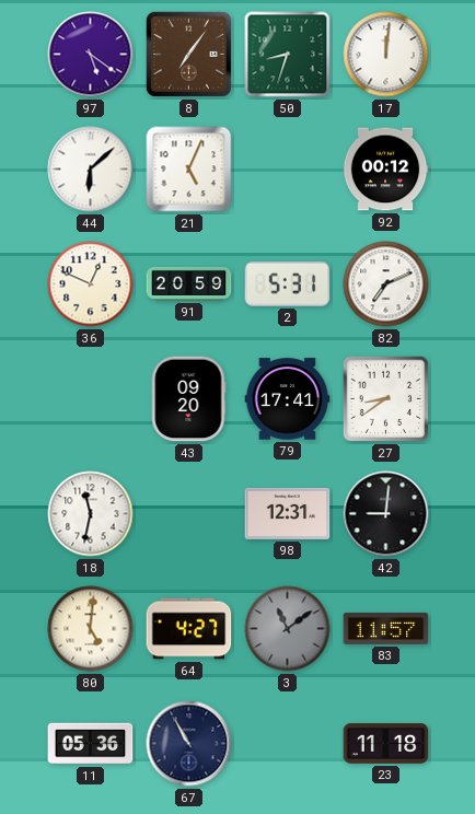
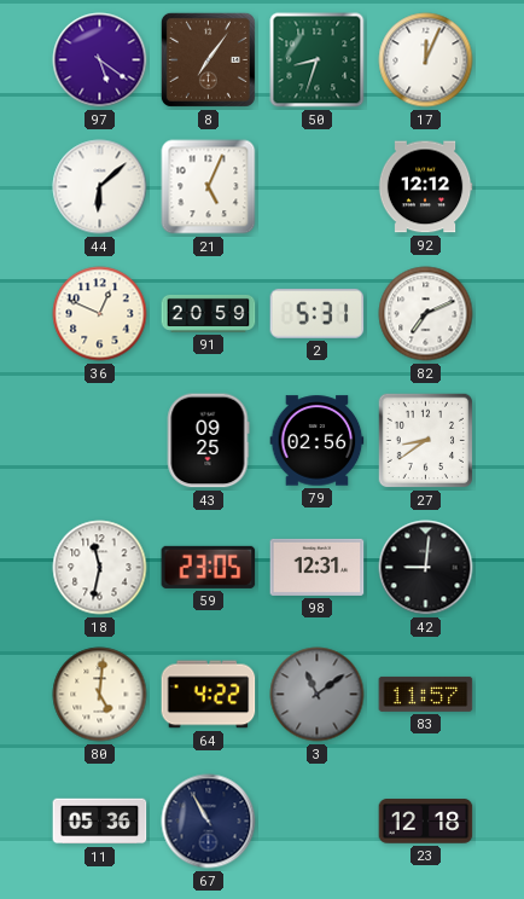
17: 12:01 -> 12:04 (426, 60)
92: 00:12 -> 12:12 (425, 187)
43: 09:20 -> 09:25 (208, 441)
79: 17:41 -> 02:56 (318, 441)
59: none -> 23:05 (209, 567)
64: 4:27 -> 4:22 (209, 695)
23: 11:18 -> 12:18 (426, 822)
